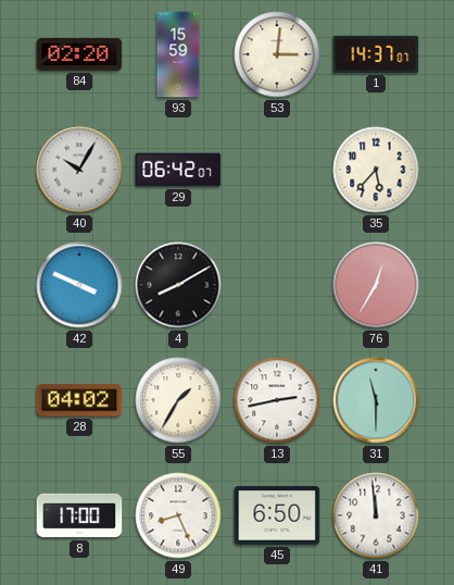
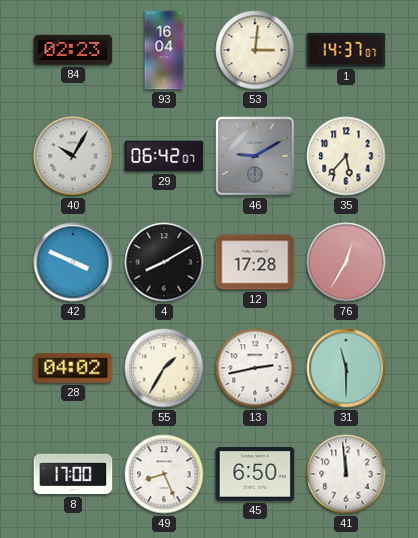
84: 02:20 -> 02:23 (73, 51)
93: 15:59 -> 16:04 (164, 50)
46: none -> 9:10 (255, 156)
12: none -> 17:28 (255, 262)
